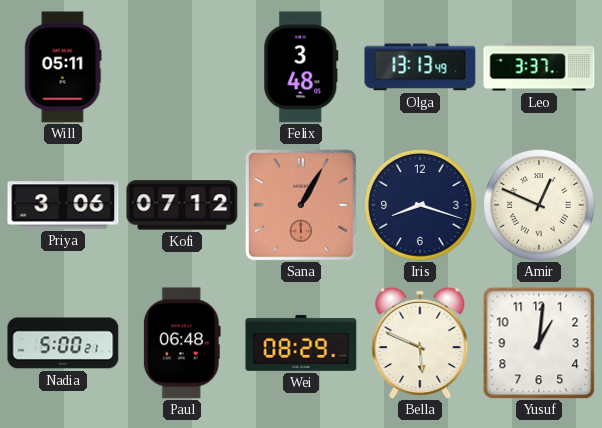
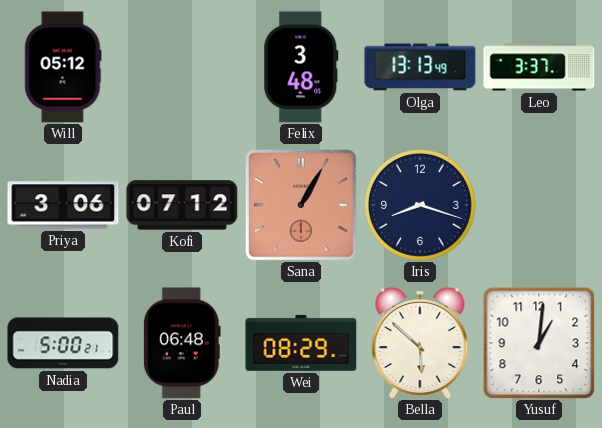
Will: 05:11 -> 05:12 (63, 67)
Amir: 12:49 -> none (539, 205)
Bella: 5:49 -> 5:52 (420, 342)
